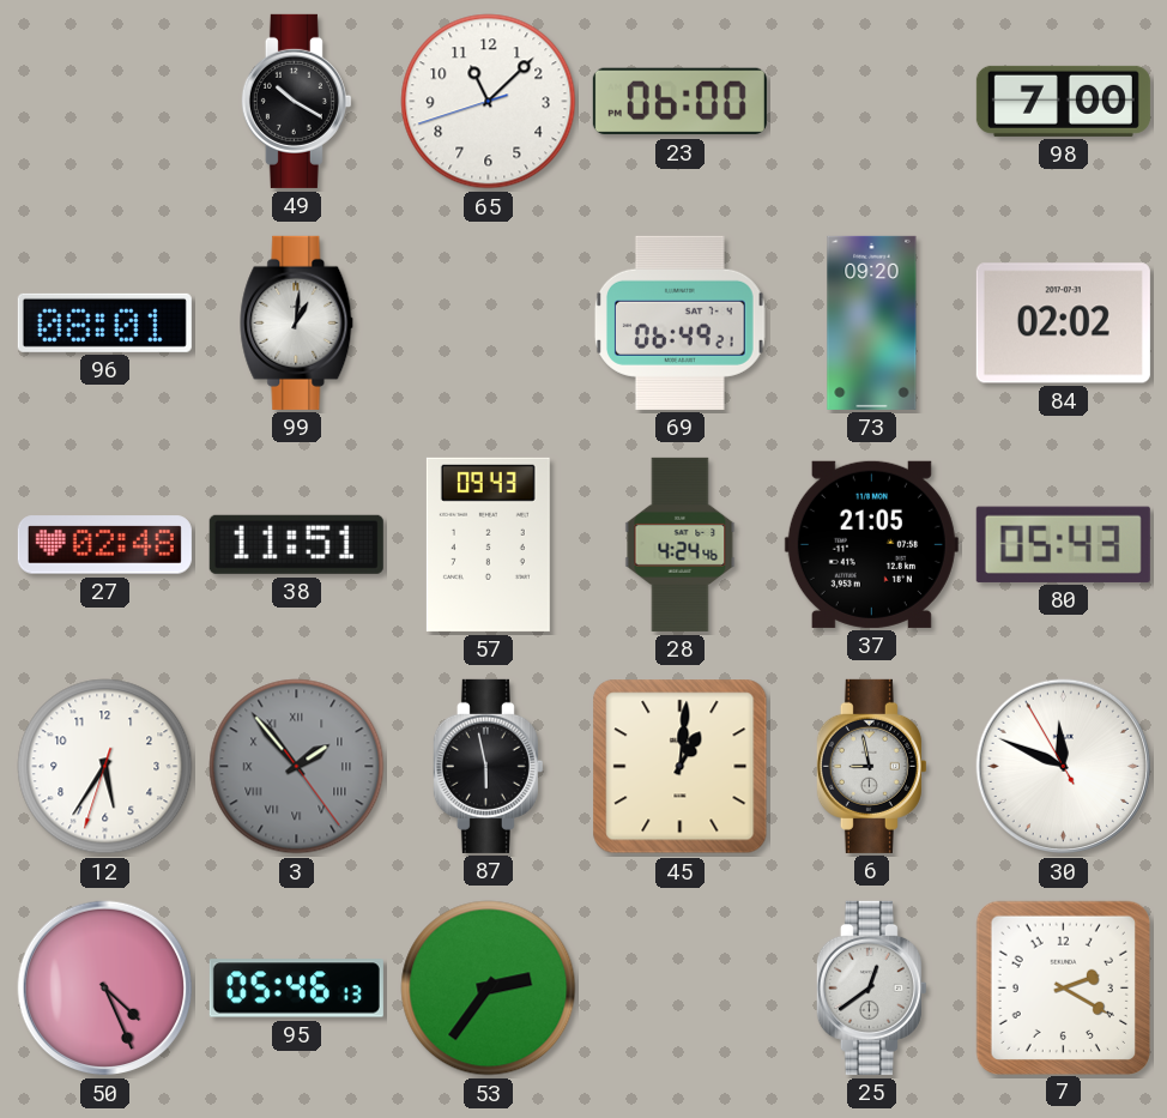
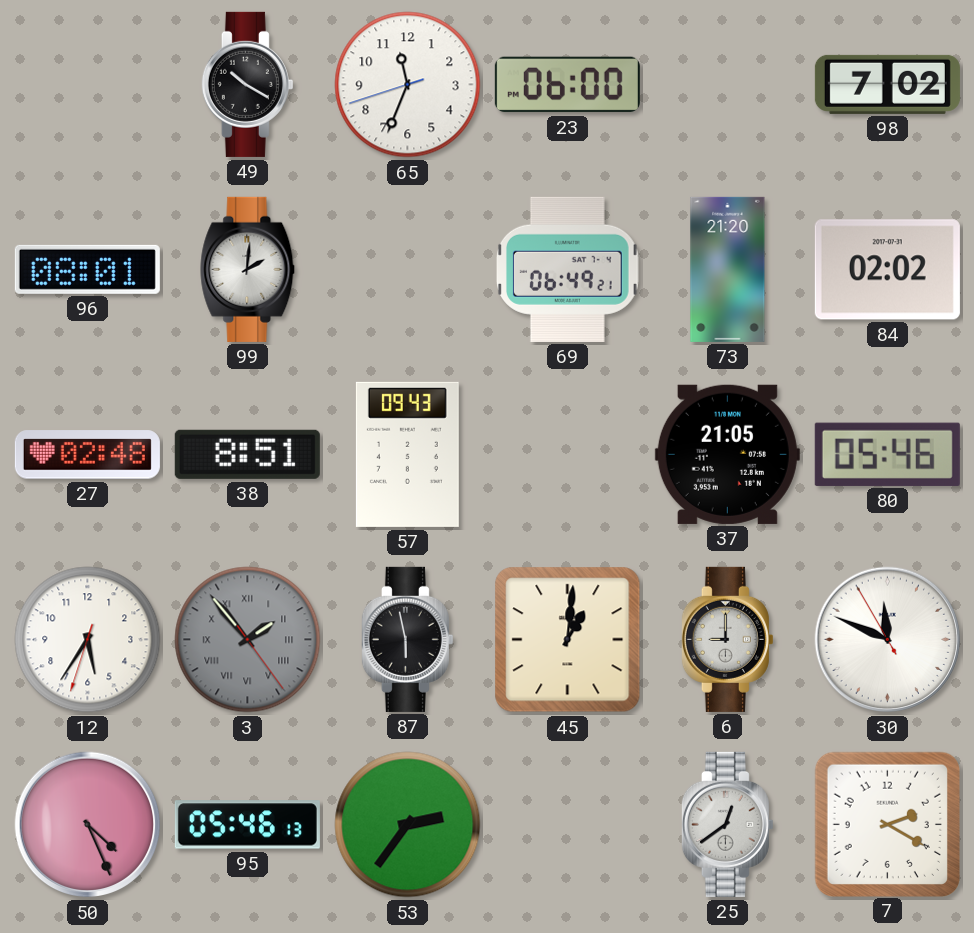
65: 11:07 -> 11:33 (408, 85)
98: 7:00 -> 7:02 (887, 84)
99: 1:01 -> 2:01 (248, 269)
73: 09:20 -> 21:20 (728, 269)
38: 11:51 -> 8:51 (247, 454)
28: 4:24 -> none (681, 544)
80: 05:43 -> 05:46 (887, 454)
6: 8:58 -> 9:00 (727, 639)
